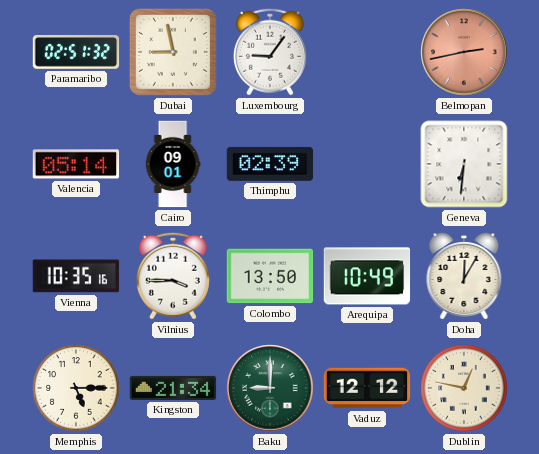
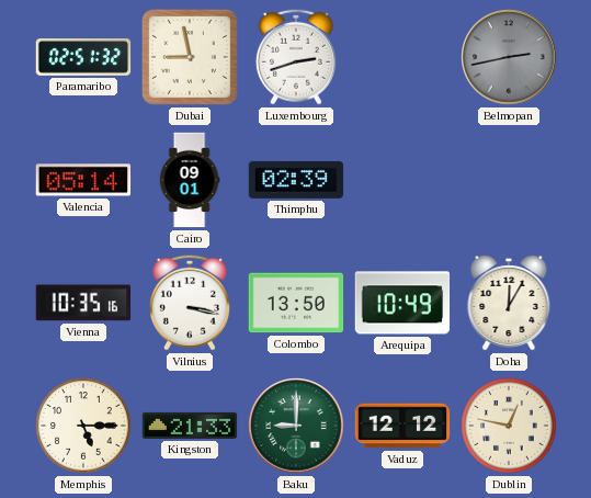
Luxembourg: 9:06 -> 2:42 (296, 57)
Belmopan dial: salmon -> grey (509, 57)
Geneva: 6:31 -> none (464, 164)
Vilnius: 3:45 -> 3:17 (190, 303)
Kingston: 21:34 -> 21:33 (190, 426)
